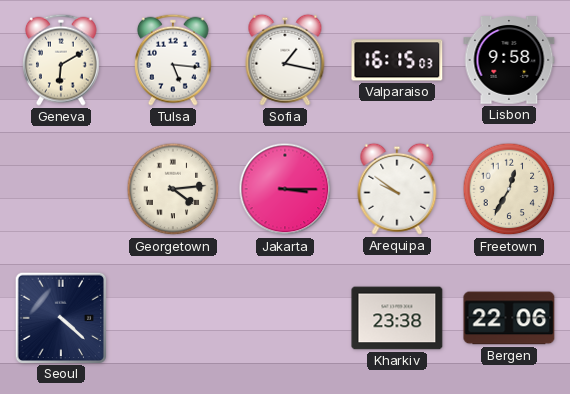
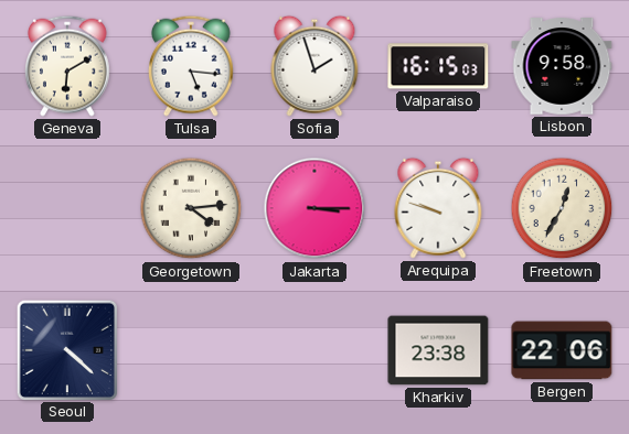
Sofia: 1:17 -> 1:57 (314, 66)
Arequipa: 9:51 -> 9:48 (438, 208)
